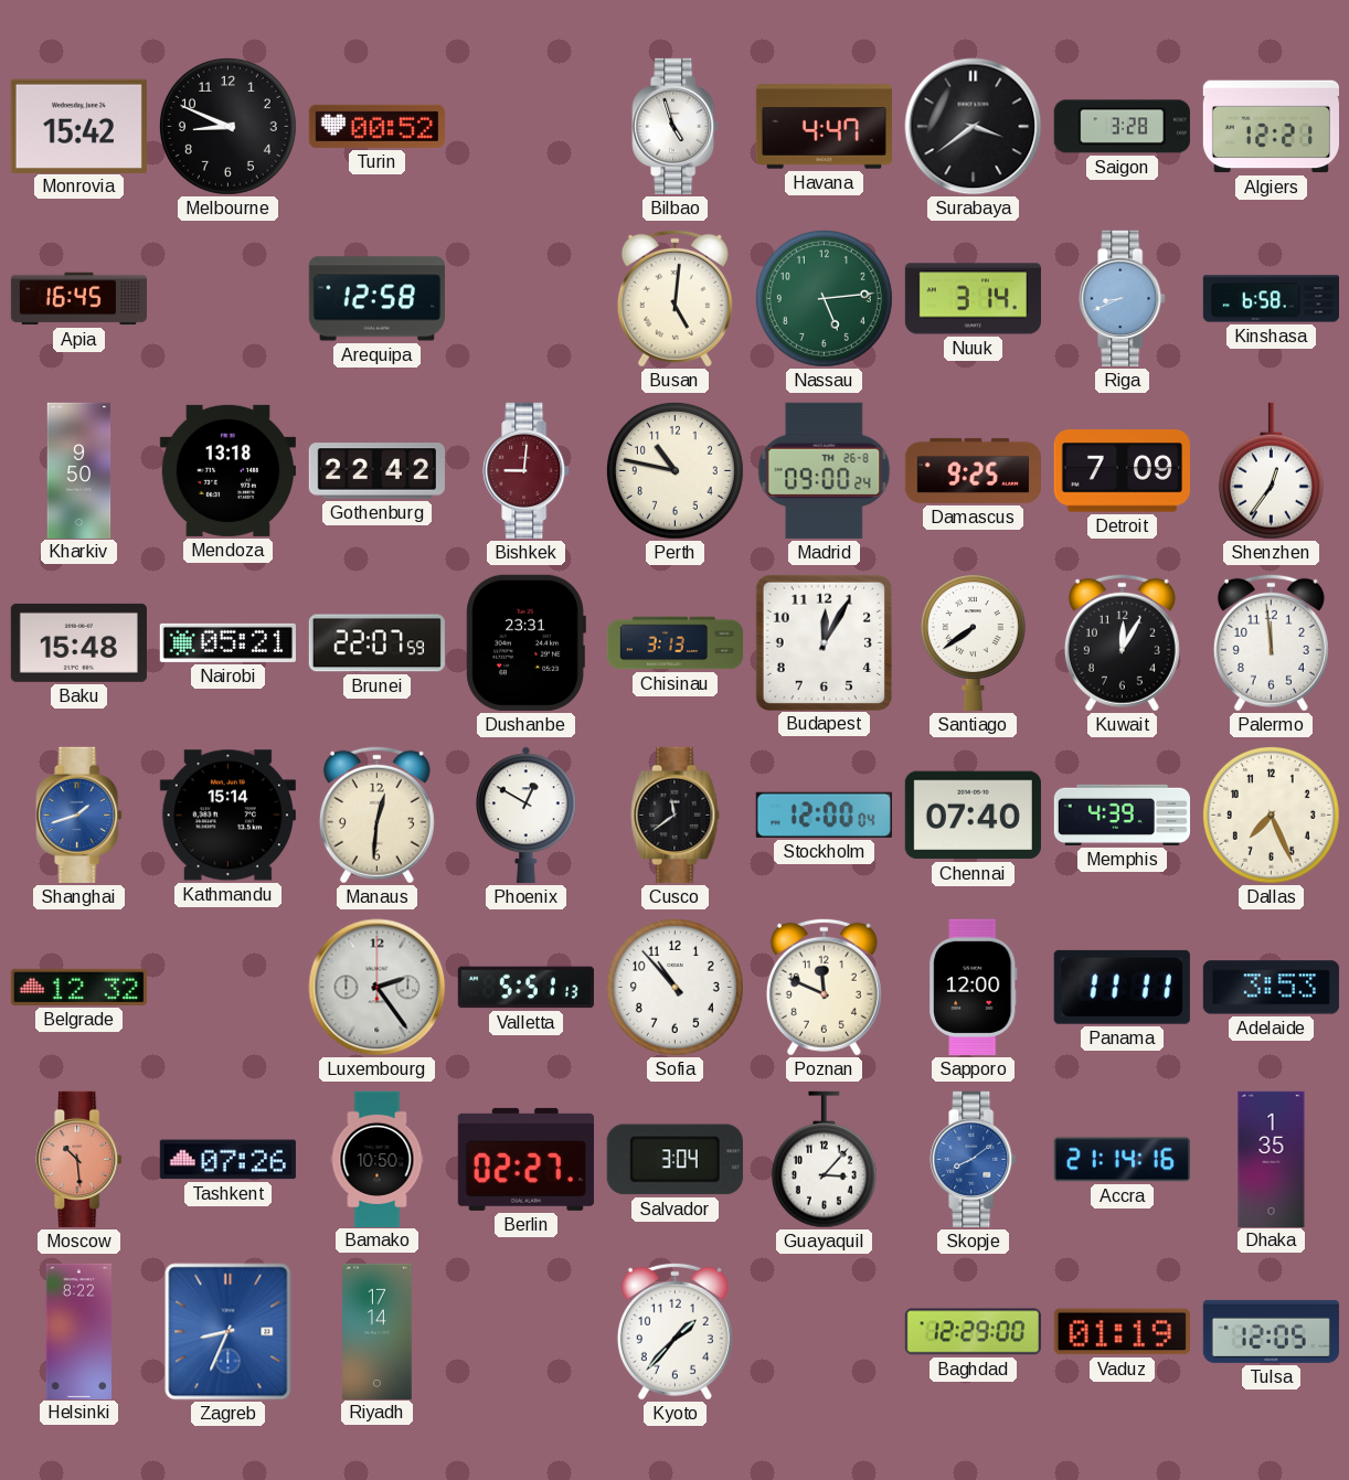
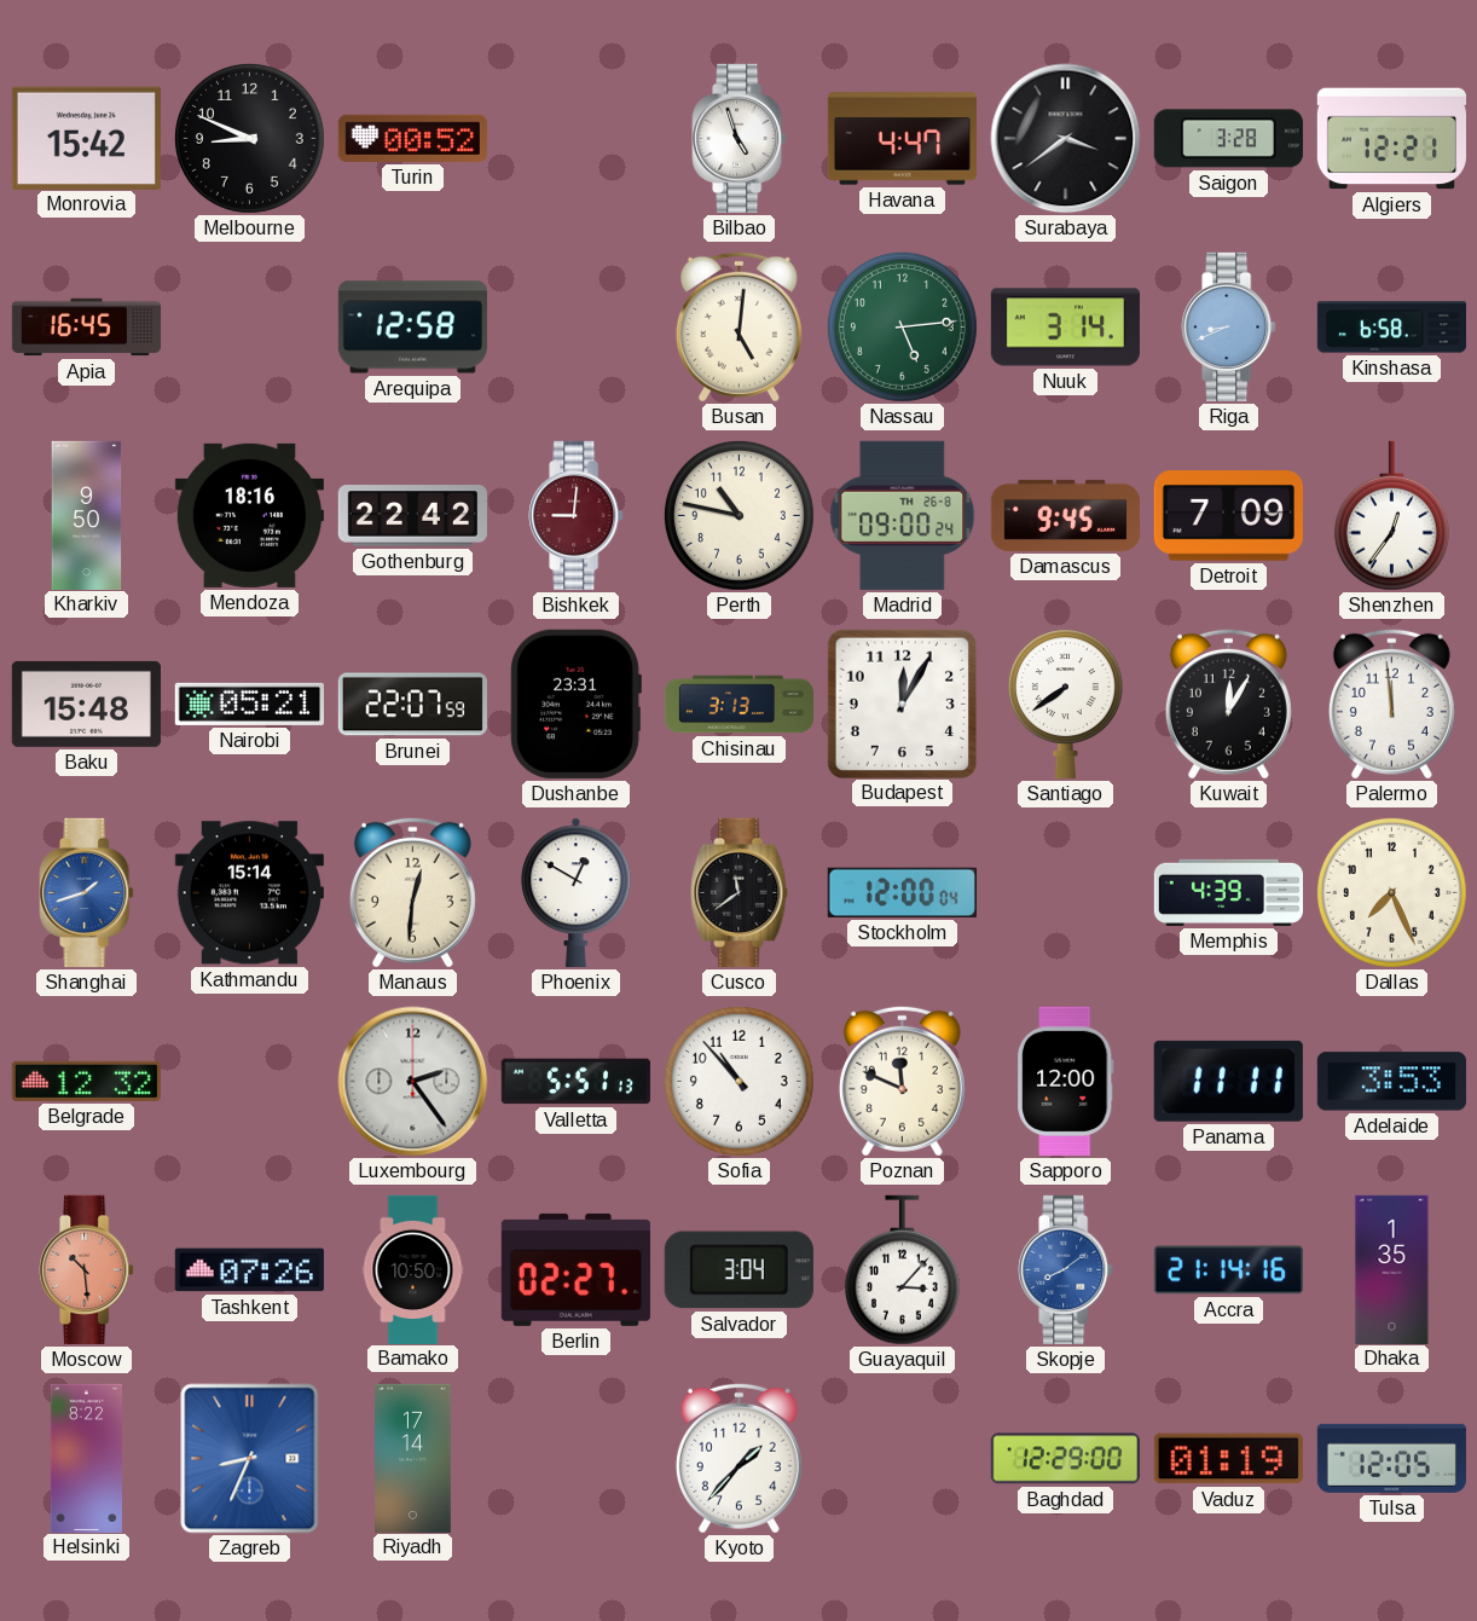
Mendoza: 13:18 -> 18:16 (249, 515)
Damascus: 9:25 -> 9:45 (1065, 515)
Chennai: 07:40 -> none (973, 816)
